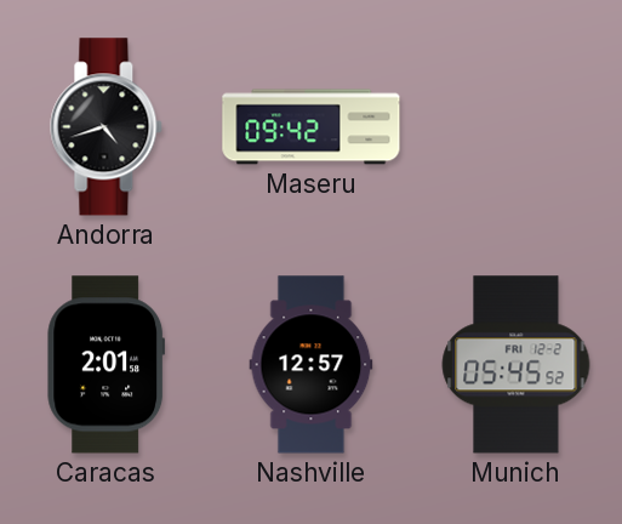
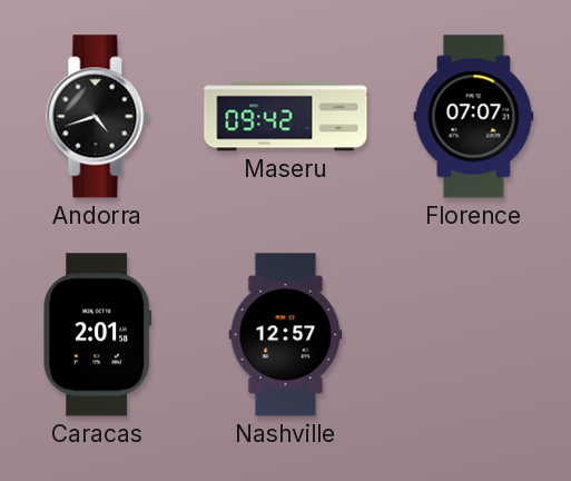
Florence: none -> 07:07 (474, 117)
Munich: 05:45 -> none (517, 365)
